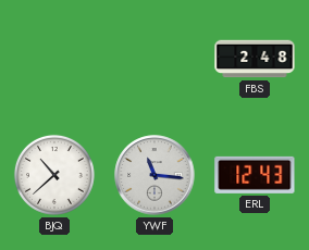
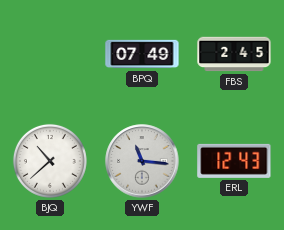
BPQ: none -> 07:49 (142, 54)
FBS: 2:48 -> 2:45 (234, 54)
